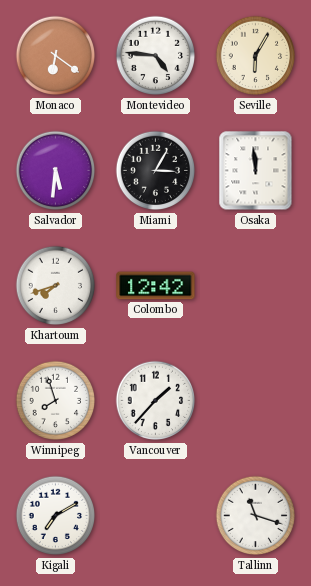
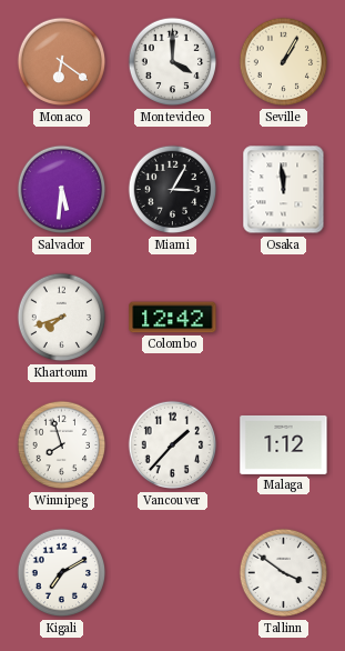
Montevideo: 4:46 -> 4:00 (173, 62)
Seville: 6:05 -> 1:05 (284, 62)
Malaga: none -> 1:12 (284, 444)
Tallinn: 11:18 -> 3:51 (284, 573)
